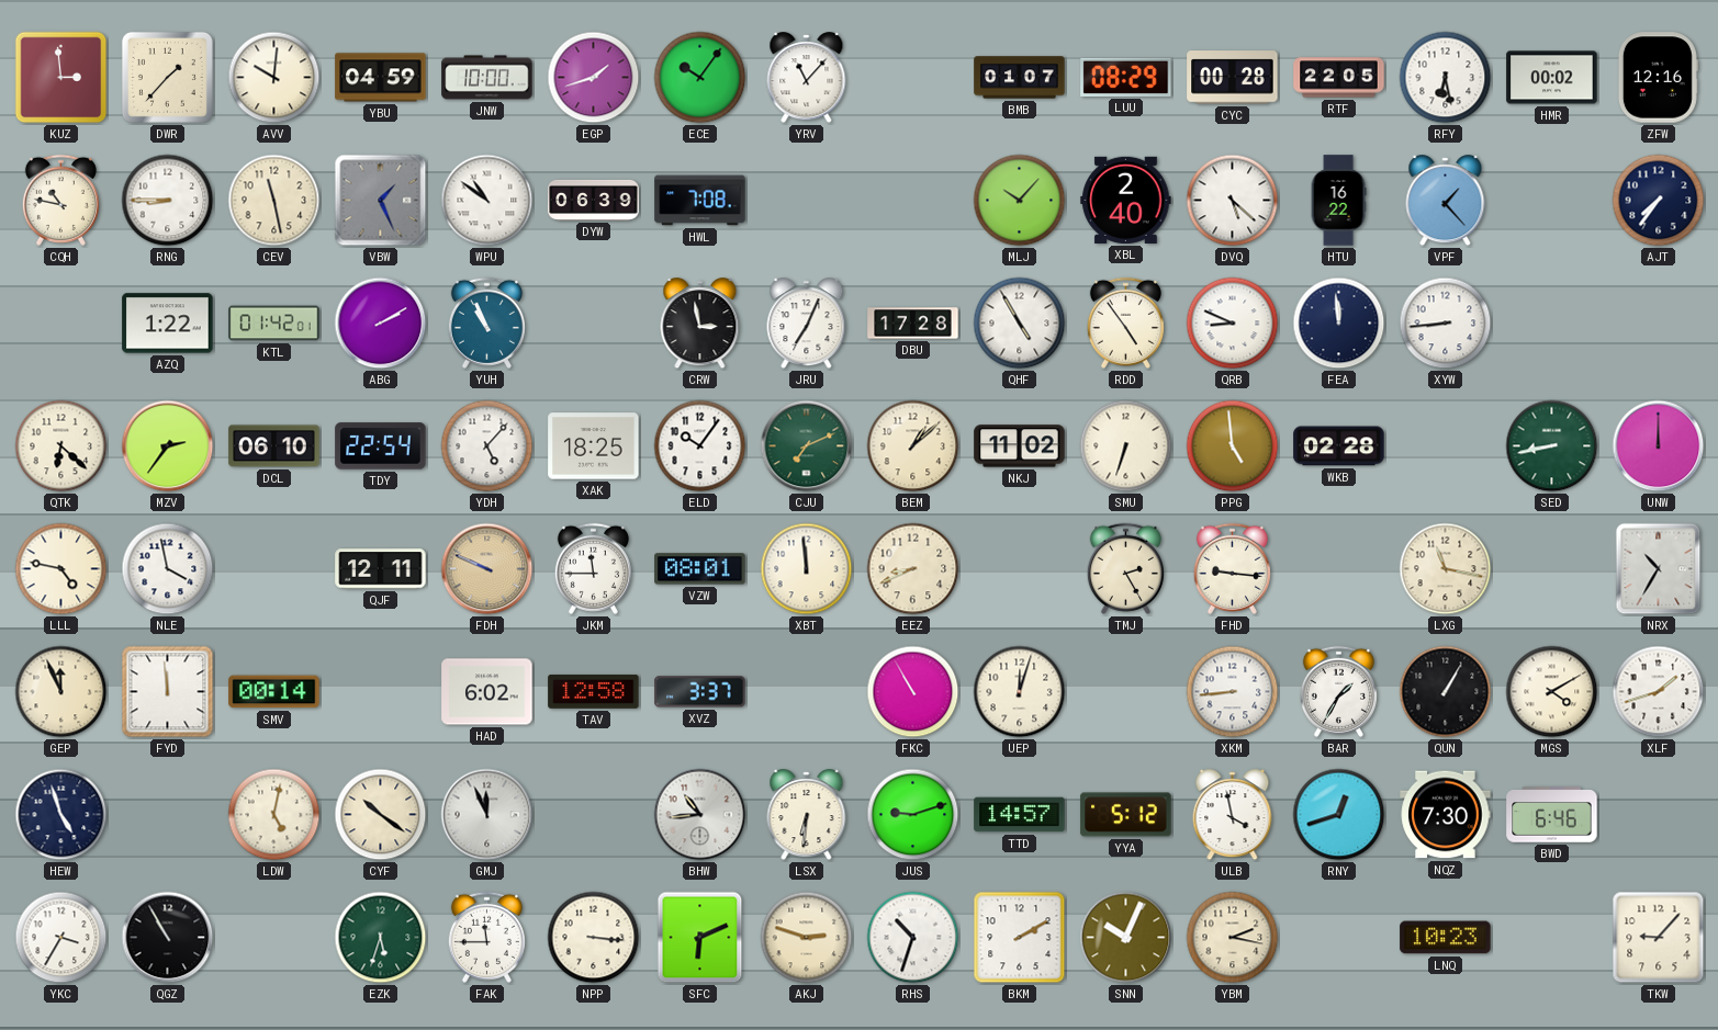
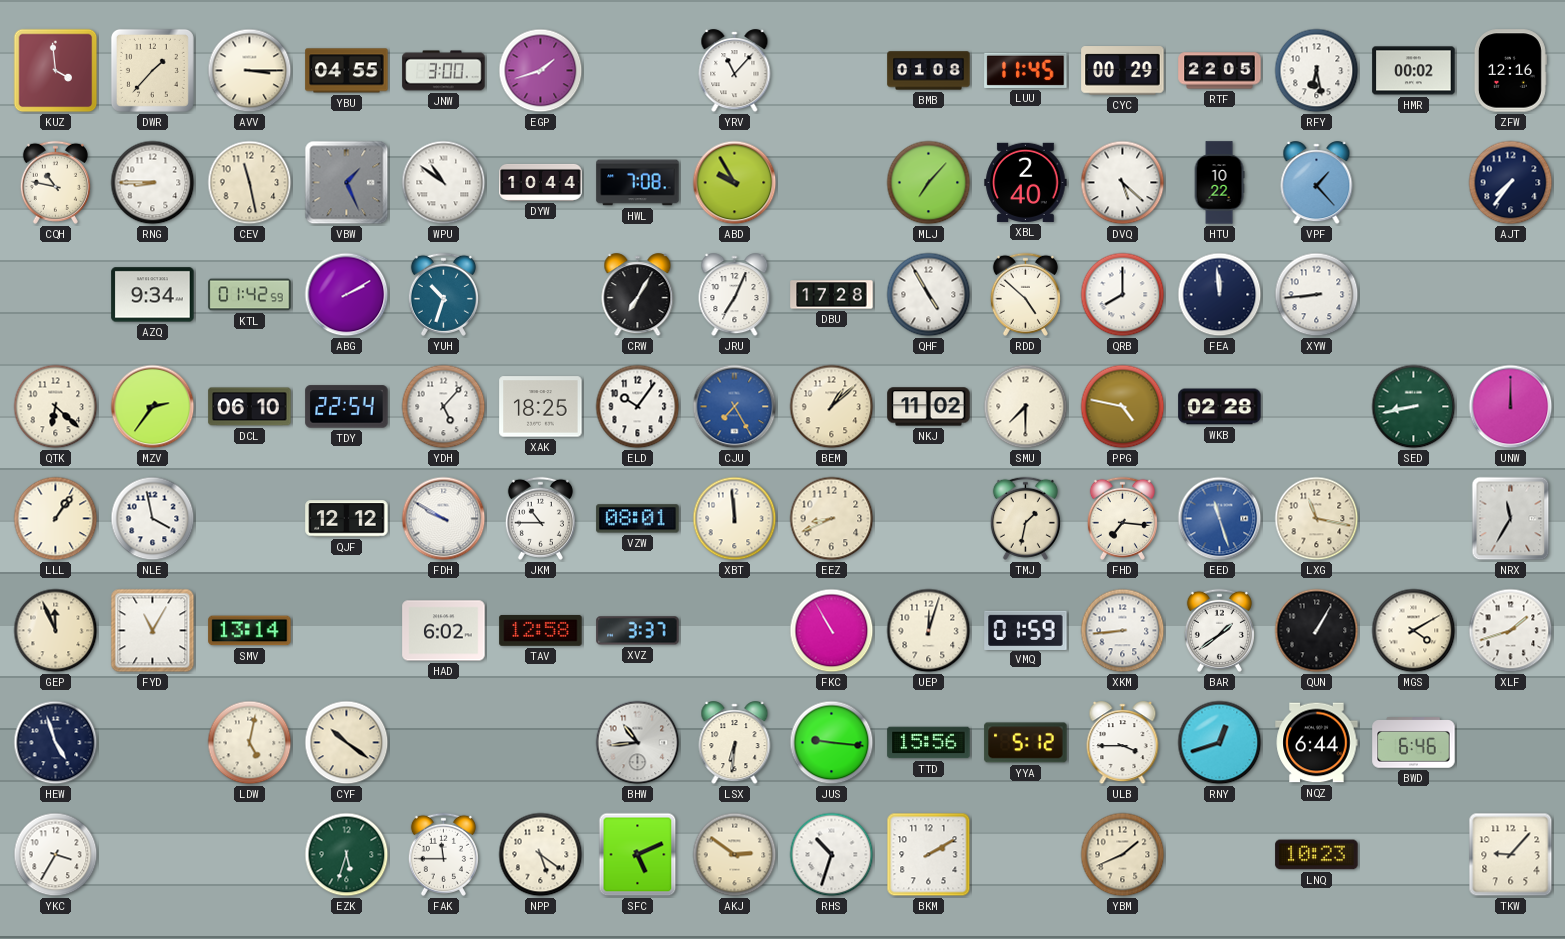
KUZ: 2:59 -> 3:59 (56, 71)
AVV: 10:01 -> 3:15 (250, 71)
YBU: 04:59 -> 04:55 (347, 71)
JNW: 10:00 -> 3:00 (444, 71)
ECE: 10:06 -> none (700, 78)
BMB: 01:07 -> 01:08 (929, 71)
LUU: 08:29 -> 11:45 (1026, 70)
CYC: 00:28 -> 00:29 (1123, 71)
DYW: 06:39 -> 10:44 (541, 182)
ABD: none -> 9:55 (735, 183)
MLJ: 10:07 -> 7:07 (929, 183)
HTU: 16:22 -> 10:22 (1219, 183)
AZQ: 1:22 -> 9:34 (153, 295)
KTL: 01:42:01 -> 01:42:59 (250, 295)
YUH: 10:56 -> 10:33 (443, 294)
CRW: 2:58 -> 7:05 (638, 295)
RDD: 4:54 -> 4:52 (1025, 294)
QRB: 8:49 -> 8:00 (1123, 295)
CJU: 7:11 -> 7:25 (735, 407)
CJU dial: green -> blue (735, 407)
SMU: 6:33 -> 7:30 (1026, 407)
PPG: 4:59 -> 4:47 (1123, 407)
LLL: 4:47 -> 1:06 (56, 519)
QJF: 12:11 -> 12:12 (347, 519)
FDH: 9:49 -> 9:50 (444, 519)
FDH dial: champagne -> white (444, 519)
JKM: 11:45 -> 10:45 (540, 518)
TMJ: 2:25 -> 1:32 (1025, 518)
FHD: 9:16 -> 7:16 (1122, 518)
EED: none -> 11:27 (1220, 519)
NRX: 10:35 -> 11:35 (1511, 519)
FYD: 11:59 -> 11:05 (153, 631)
SMV: 00:14 -> 13:14 (250, 631)
VMQ: none -> 01:59 (1026, 630)
BAR: 1:35 -> 1:39 (1219, 630)
GMJ: 11:56 -> none (487, 815)
JUS: 9:12 -> 9:16 (832, 743)
TTD: 14:57 -> 15:56 (929, 743)
ULB: 3:58 -> 3:45 (1123, 743)
NQZ: 7:30 -> 6:44 (1317, 743)
QGZ: 10:55 -> none (168, 938)
NPP: 3:16 -> 5:21 (541, 855)
SFC: 6:11 -> 5:11 (638, 855)
AKJ: 2:48 -> 2:51 (735, 855)
SNN: 10:04 -> none (1126, 938)
YBM: 2:17 -> 1:41 (1123, 855)
